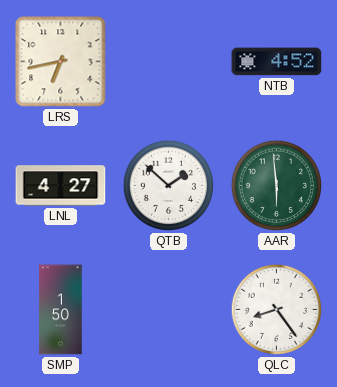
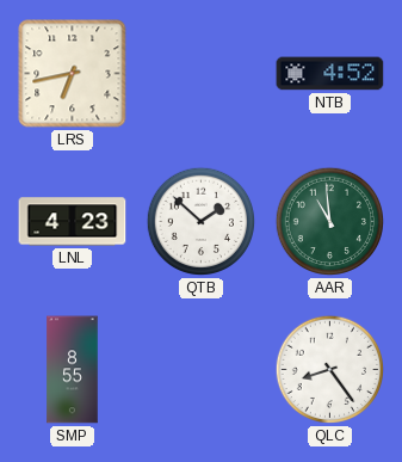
LNL: 4:27 -> 4:23 (73, 222)
AAR: 5:59 -> 10:59 (330, 222)
SMP: 1:50 -> 8:55 (73, 370)
